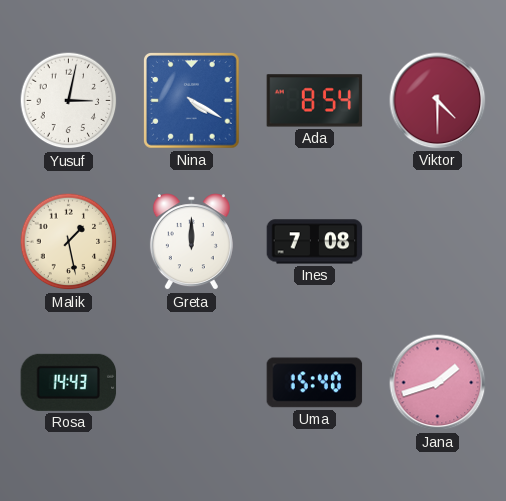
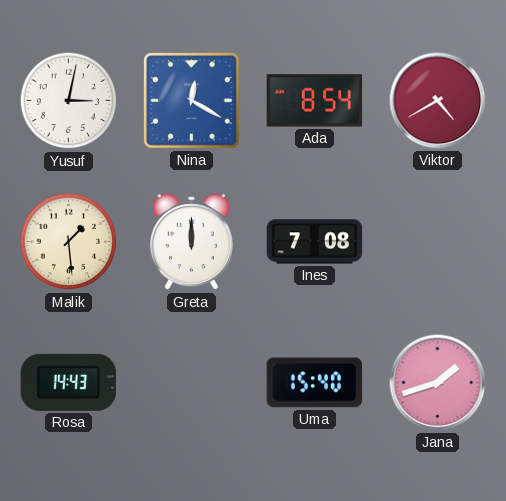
Nina: 4:20 -> 12:20 (192, 101)
Viktor: 4:30 -> 4:40 (438, 101)
Malik: 1:28 -> 1:29 (69, 242)
